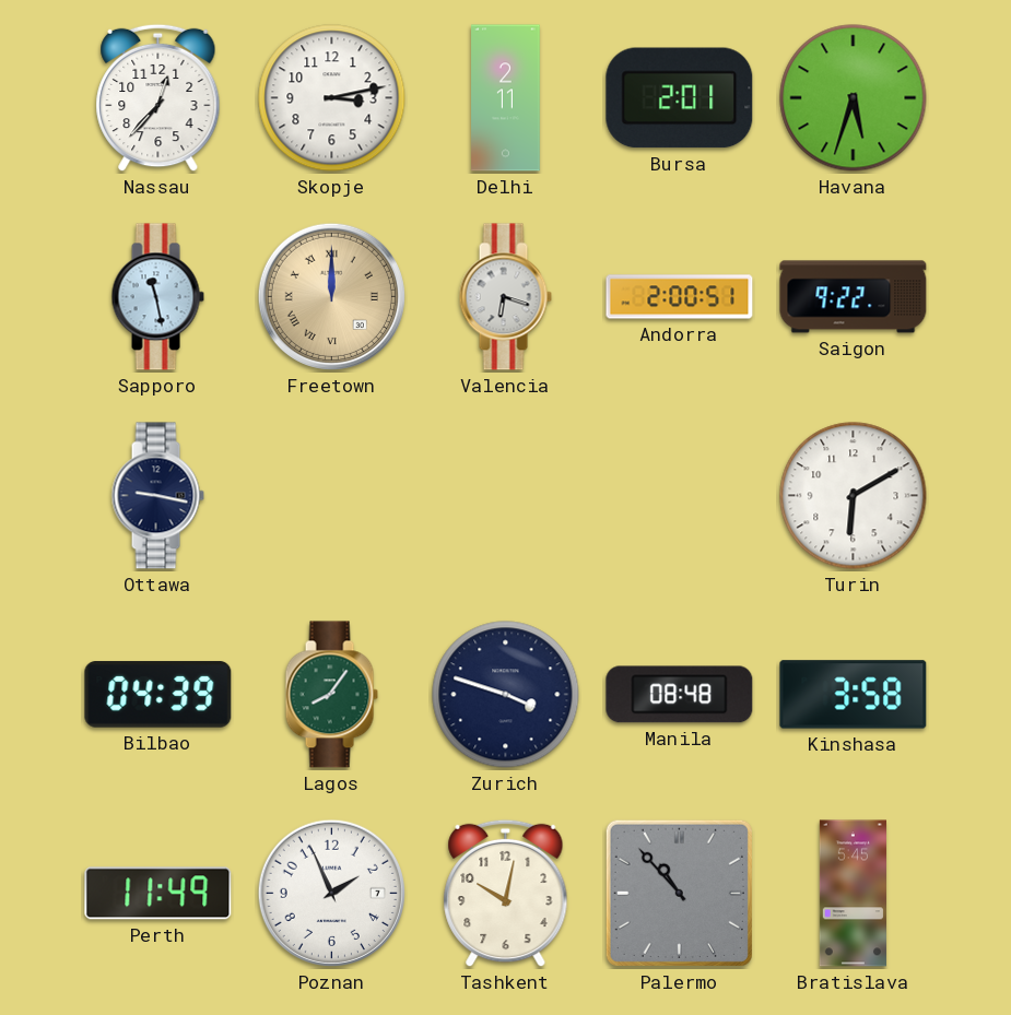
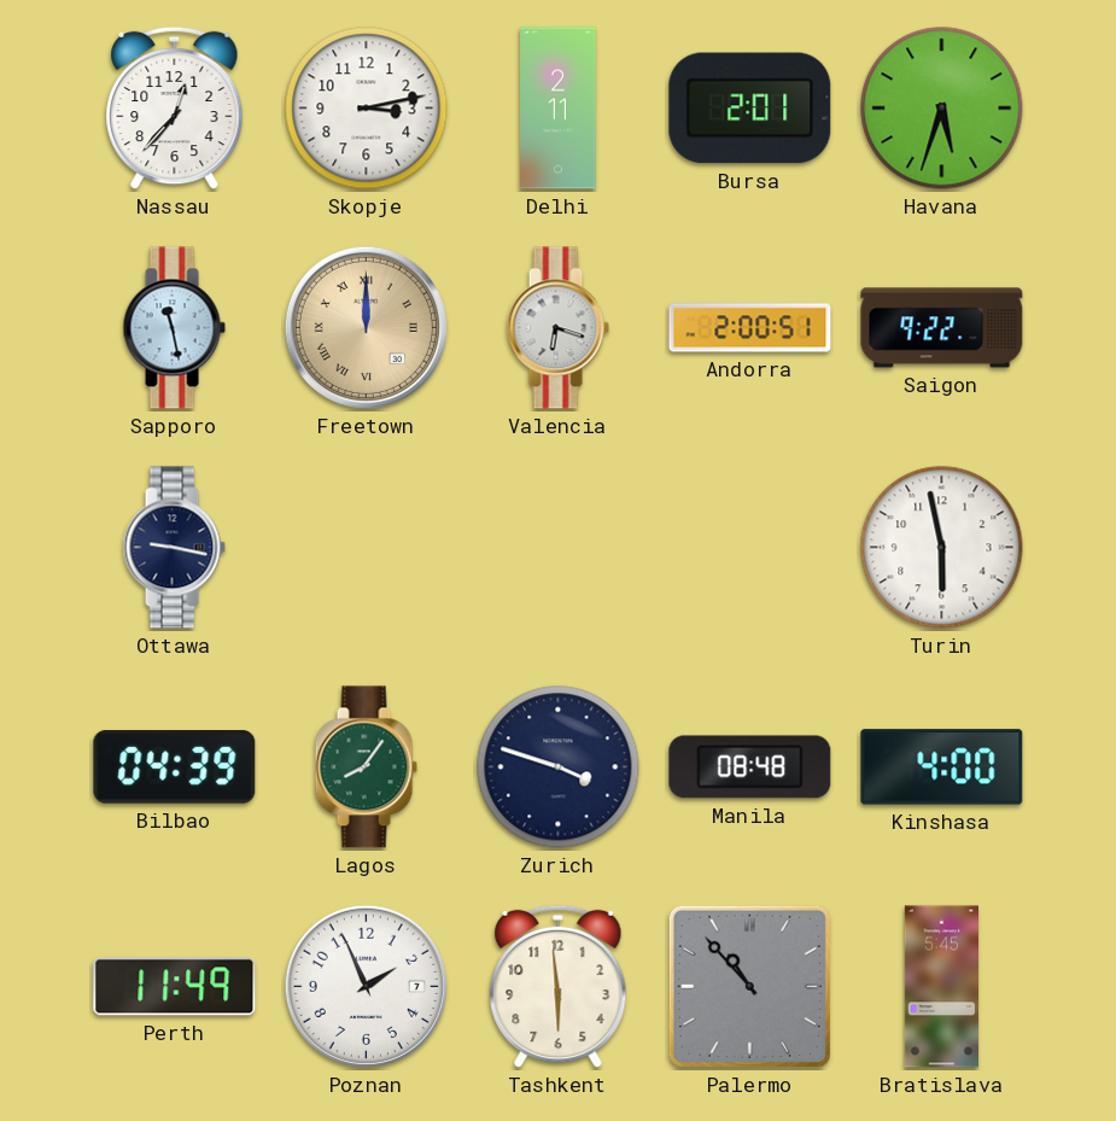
Turin: 6:10 -> 5:58 (942, 548)
Kinshasa: 3:58 -> 4:00 (942, 767)
Tashkent: 10:02 -> 5:59 (559, 987)
